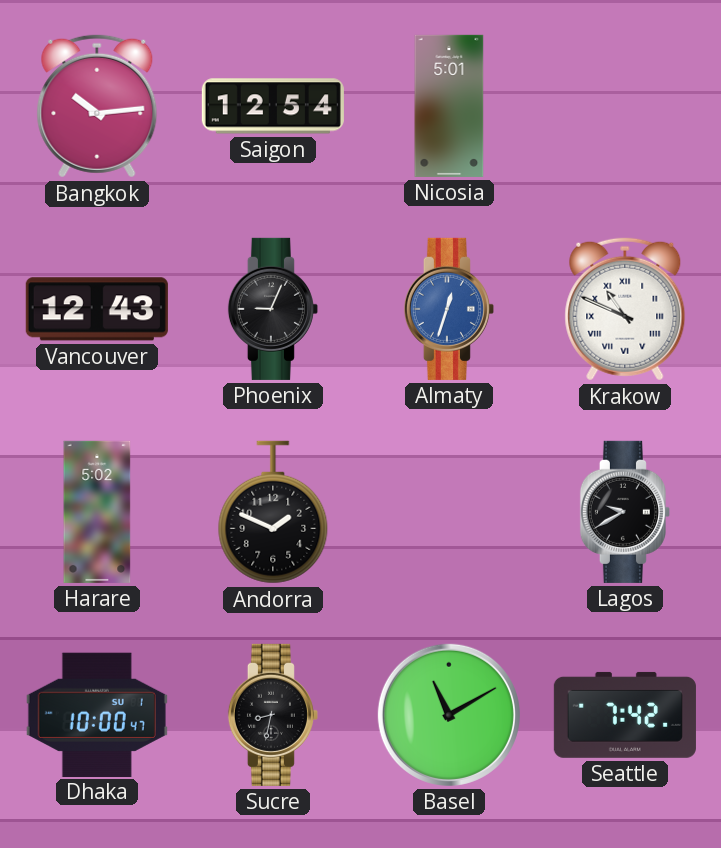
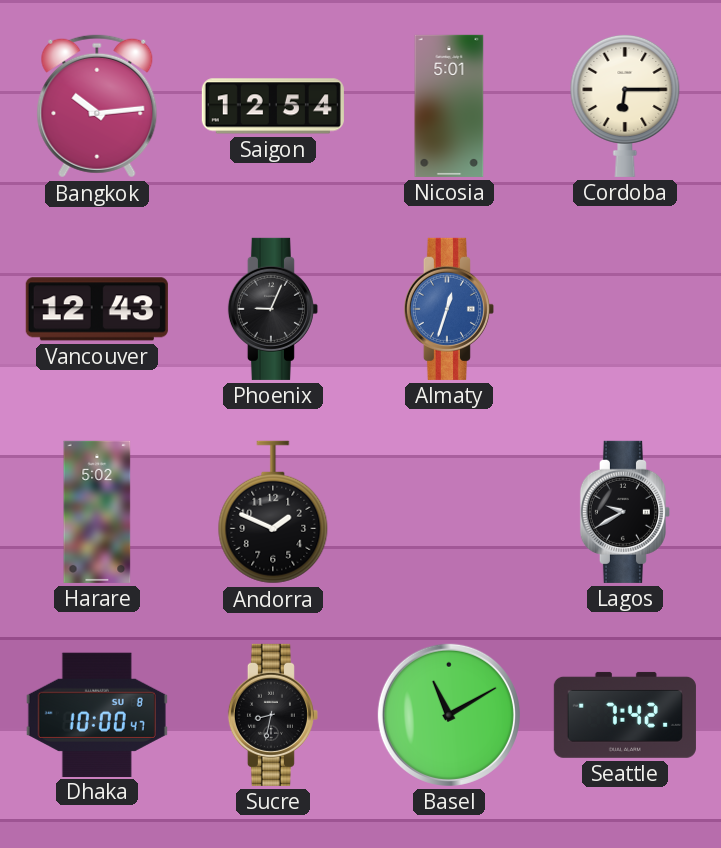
Cordoba: none -> 6:15 (625, 105)
Krakow: 10:49 -> none (625, 309)
Dhaka date: SU 1 -> SU 8 (97, 714)
